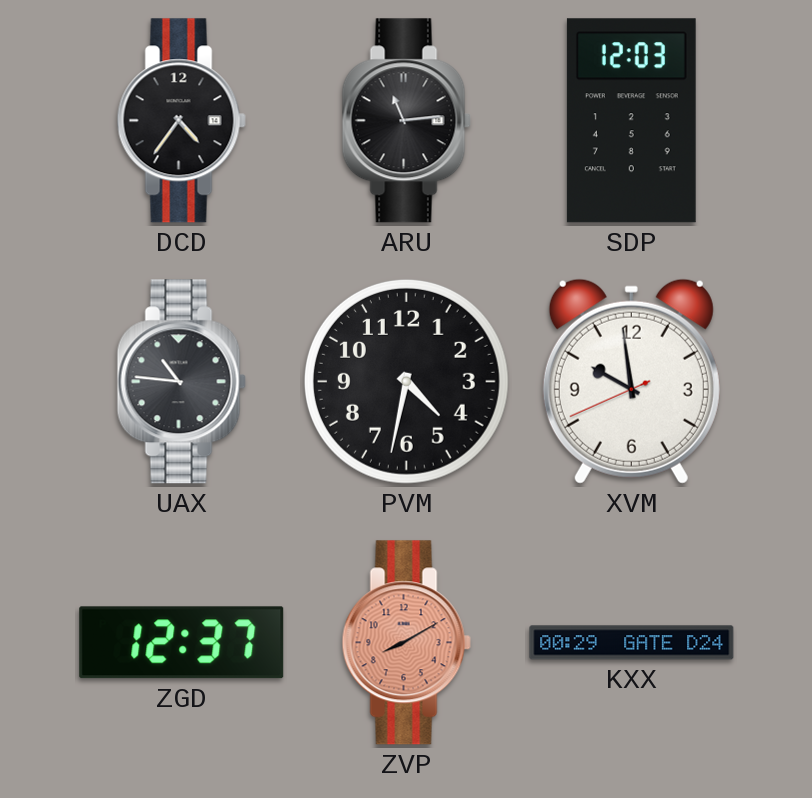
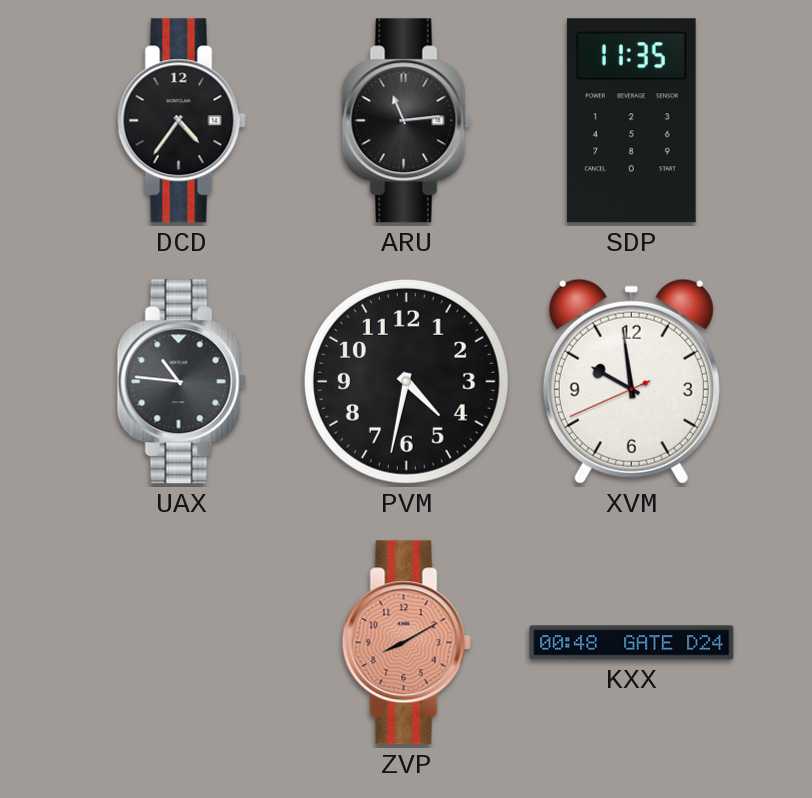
SDP: 12:03 -> 11:35 (631, 121)
ZGD: 12:37 -> none (182, 643)
KXX: 00:29 -> 00:48 (632, 643)
